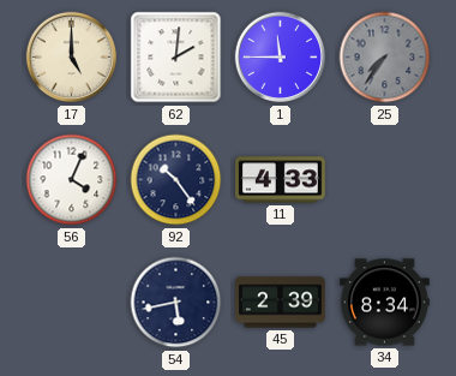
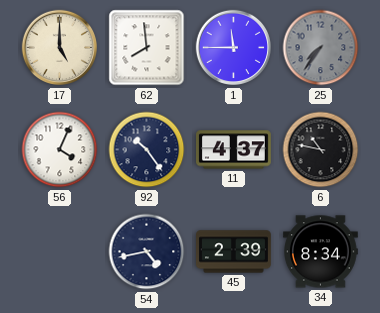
62: 2:01 -> 7:59 (147, 48)
11: 4:33 -> 4:37 (234, 150)
6: none -> 10:47 (321, 150)
54: 5:43 -> 4:43 (147, 252)
